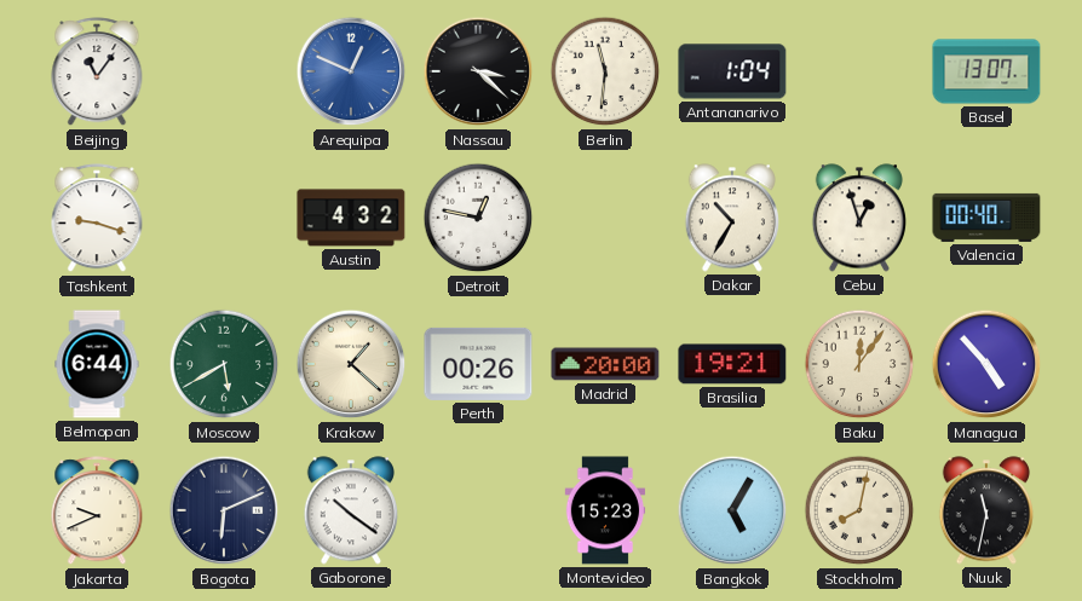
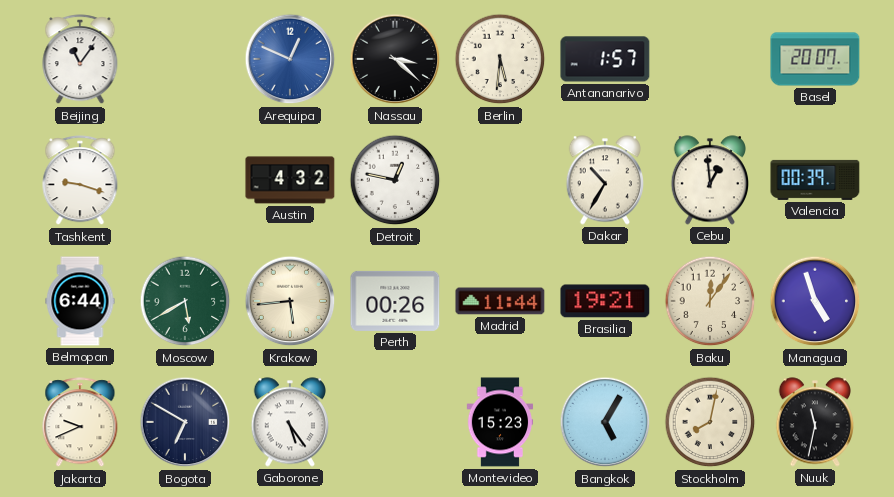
Berlin: 11:31 -> 5:31 (500, 59)
Antananarivo: 1:04 -> 1:57 (605, 59)
Basel: 13:07 -> 20:07 (815, 59)
Cebu: 12:57 -> 12:59 (709, 180)
Valencia: 00:40 -> 00:39 (815, 180)
Krakow: 1:22 -> 5:44 (290, 301)
Madrid: 20:00 -> 11:44 (500, 301)
Managua: 4:53 -> 4:57 (815, 301)
Bogota: 6:11 -> 6:50 (185, 422)
Gaborone: 10:21 -> 5:24 (289, 422)
